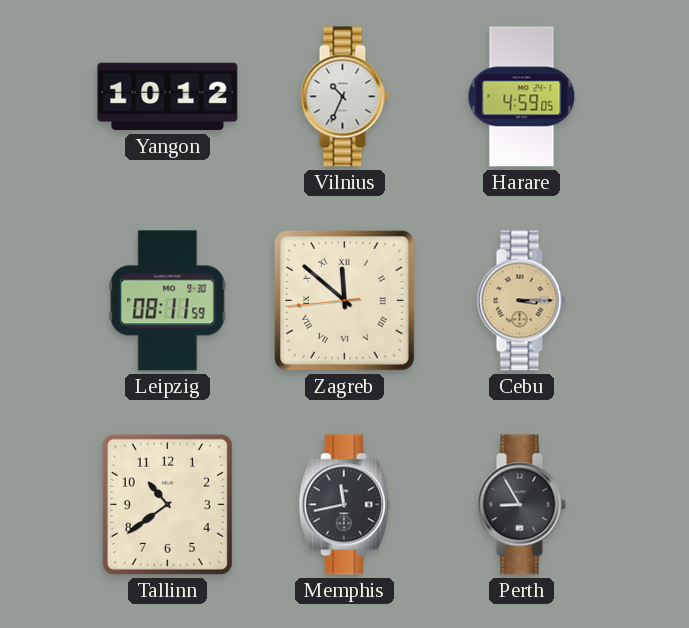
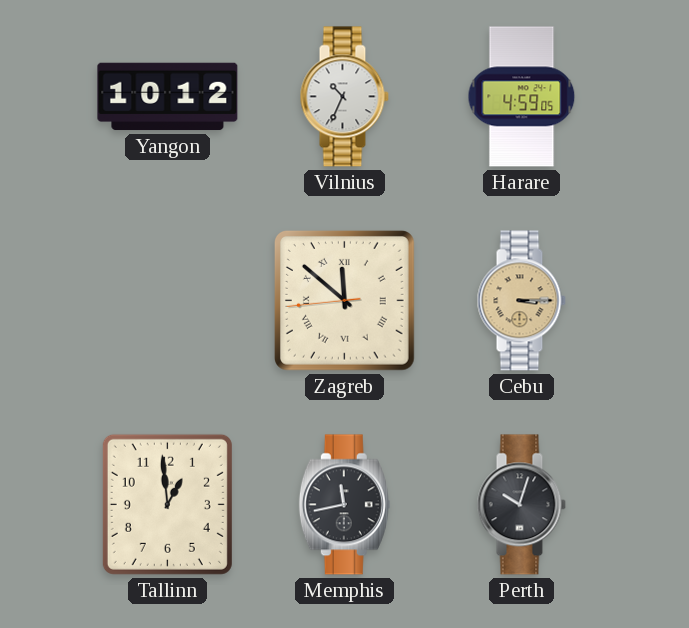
Leipzig: 08:11 -> none (168, 301)
Tallinn: 10:39 -> 12:59 (167, 504)
Perth: 8:55 -> 10:03 (521, 505)
